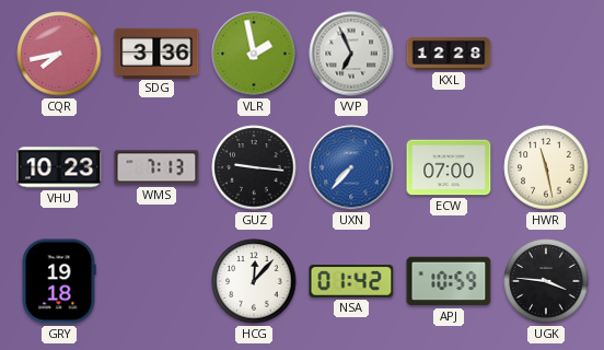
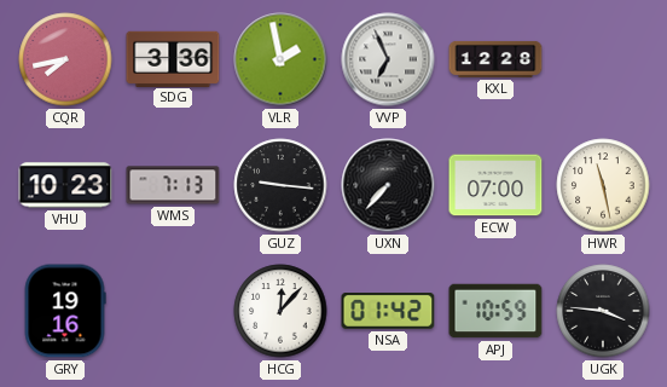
UXN dial: blue -> black (388, 185)
GRY: 19:18 -> 19:16 (65, 311)
